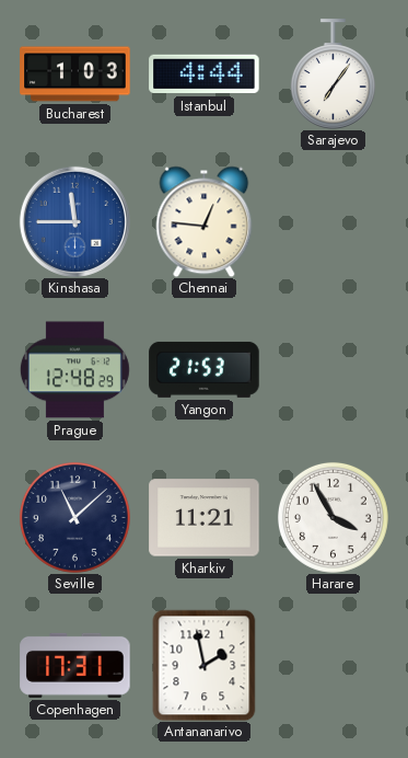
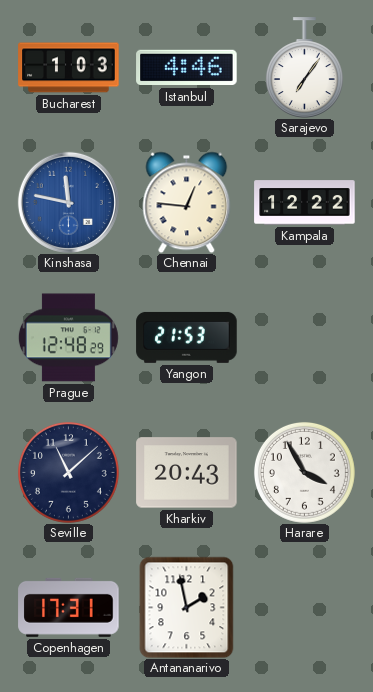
Istanbul: 4:44 -> 4:46 (187, 68)
Kinshasa: 11:45 -> 11:47 (68, 202)
Kampala: none -> 12:22 (305, 203)
Kharkiv: 11:21 -> 20:43 (187, 473)
